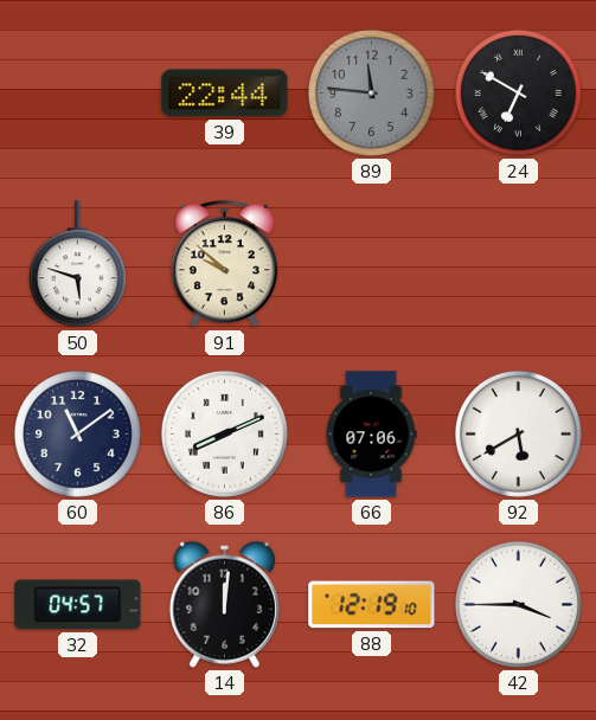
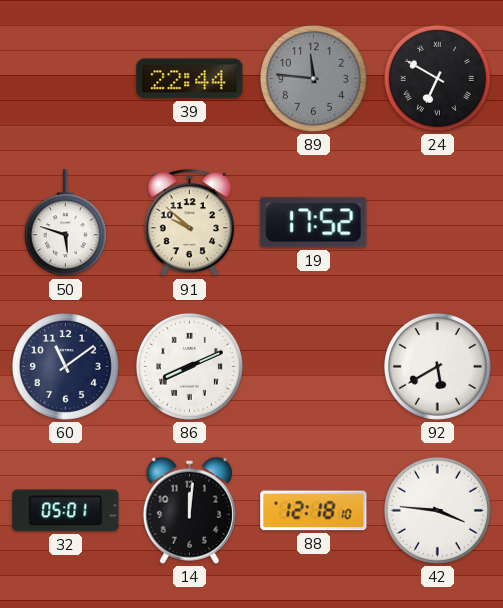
19: none -> 17:52 (314, 223)
66: 07:06 -> none (371, 435)
32: 04:57 -> 05:01 (66, 511)
88: 12:19 -> 12:18 (314, 511)
42: 3:45 -> 3:46 (437, 510)
